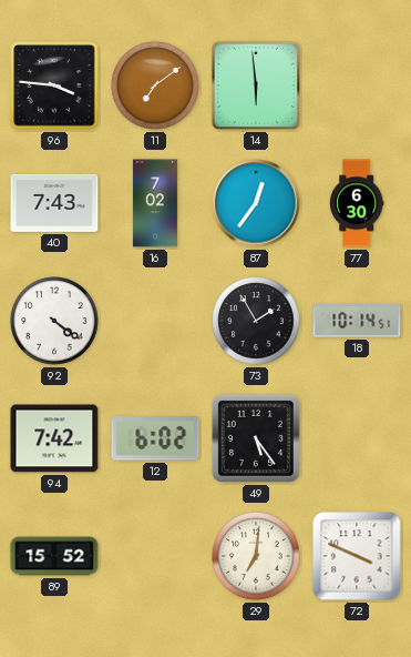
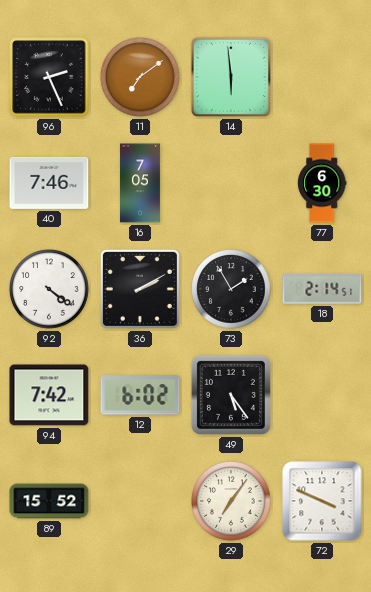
96: 3:46 -> 2:26 (49, 77)
40: 7:43 -> 7:46 (49, 183)
16: 7:02 -> 7:05 (140, 183)
87: 12:36 -> none (256, 203)
36: none -> 2:10 (140, 289)
18: 10:14 -> 2:14 (322, 289)
29: 7:01 -> 7:06 (231, 501)
